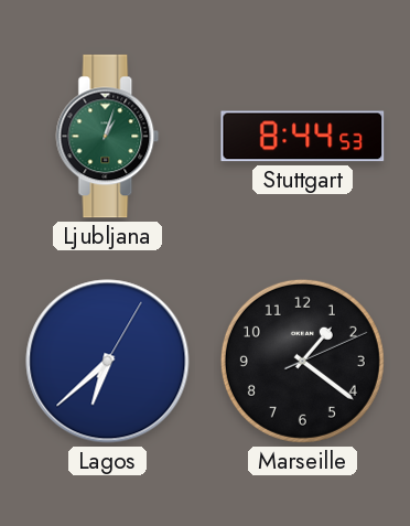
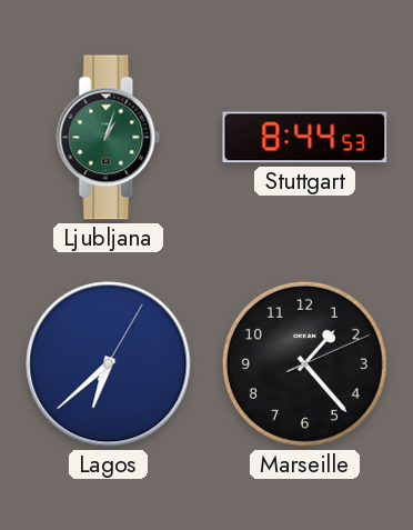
Marseille: 1:21 -> 1:23 (304, 363)
